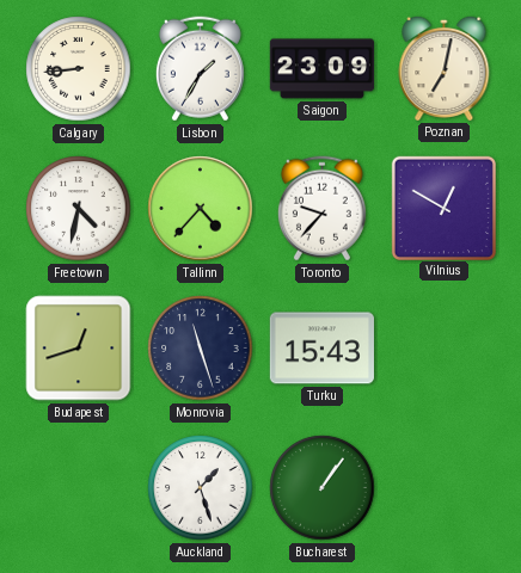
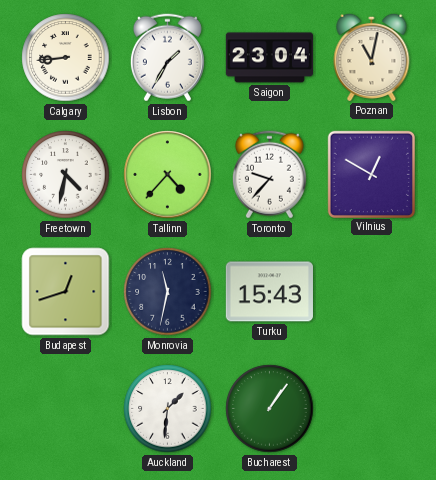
Saigon: 23:09 -> 23:04 (269, 58)
Poznan: 7:02 -> 11:02 (372, 57)
Monrovia: 11:27 -> 11:32 (168, 292)
Auckland: 1:27 -> 1:31 (168, 409)
